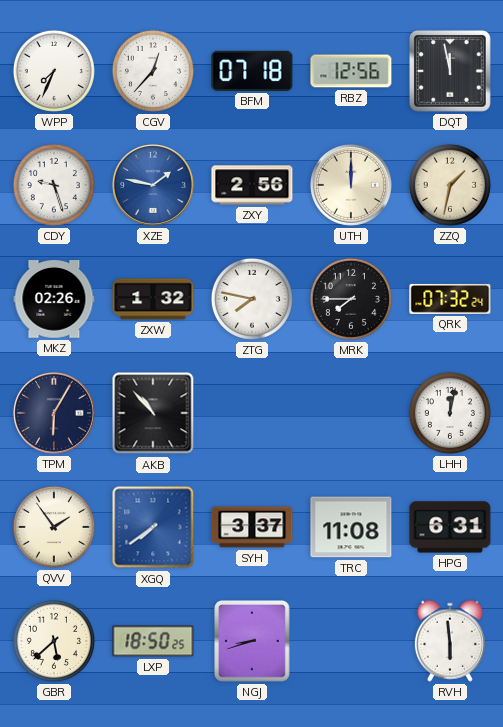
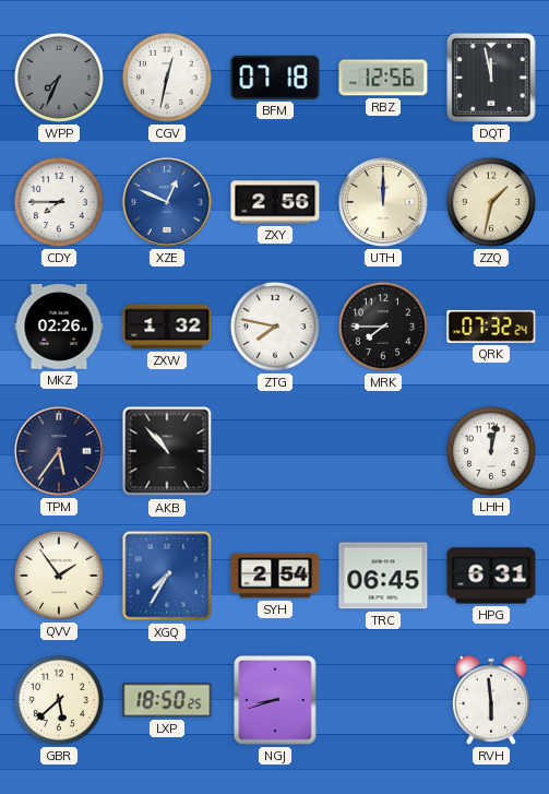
WPP dial: white -> grey (59, 78)
CGV: 12:37 -> 12:32 (167, 78)
CDY: 9:27 -> 7:45 (59, 202)
XZE: 1:47 -> 12:49 (167, 202)
TPM: 6:05 -> 5:36 (59, 451)
XGQ: 7:39 -> 7:35 (167, 576)
SYH: 3:37 -> 2:54 (275, 576)
TRC: 11:08 -> 06:45 (383, 576)
